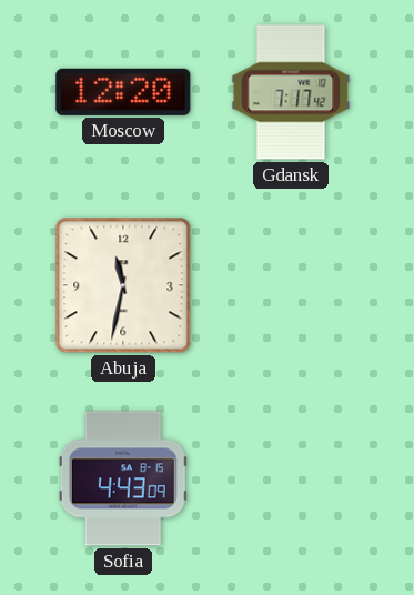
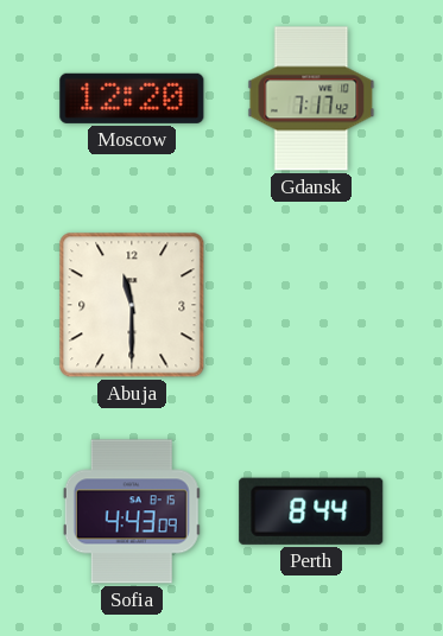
Abuja: 11:32 -> 11:30 (132, 305)
Perth: none -> 8:44 (311, 511)
